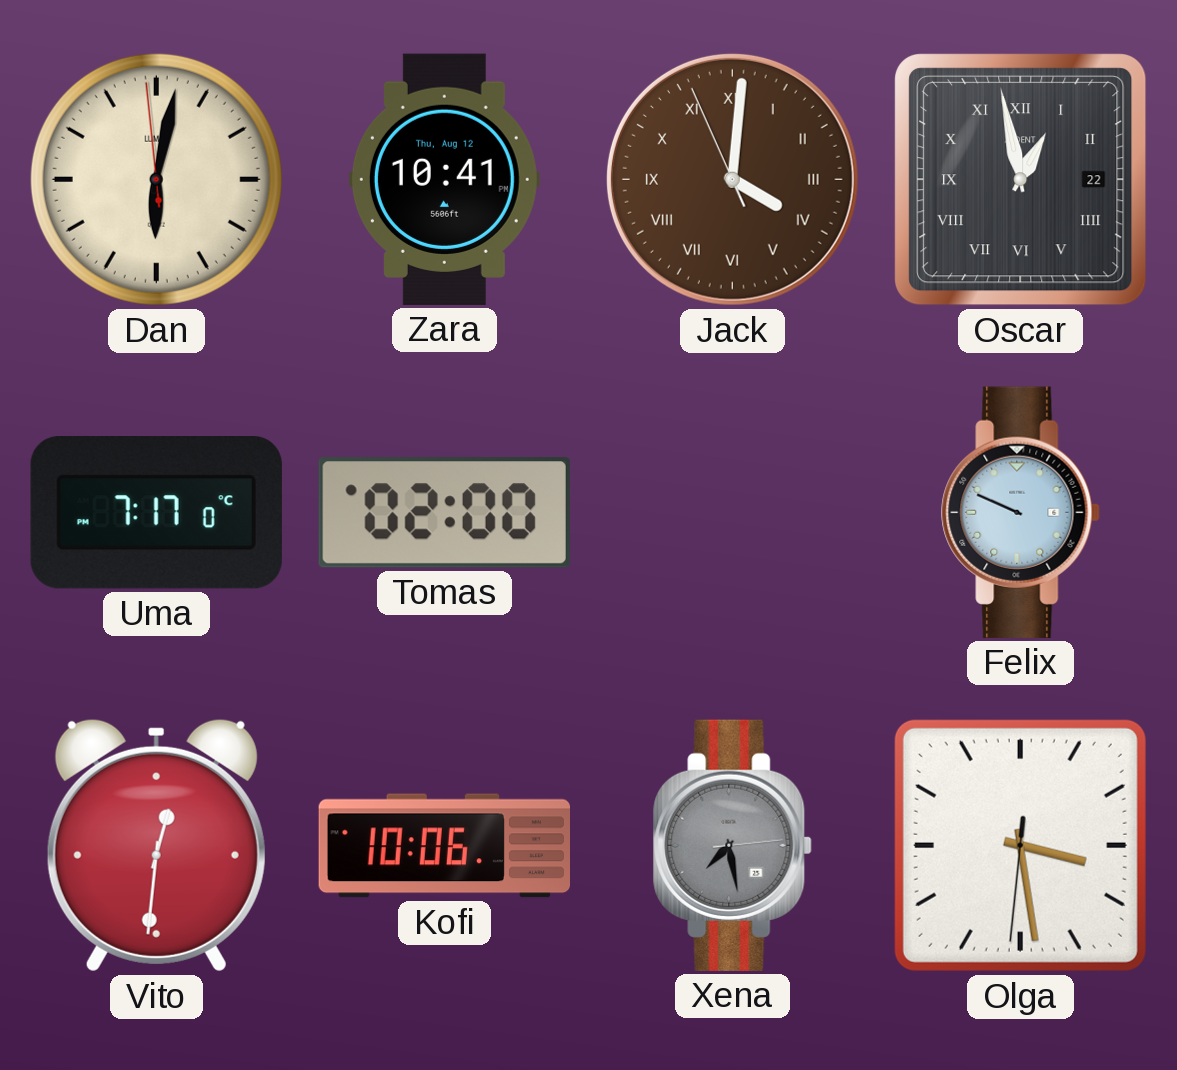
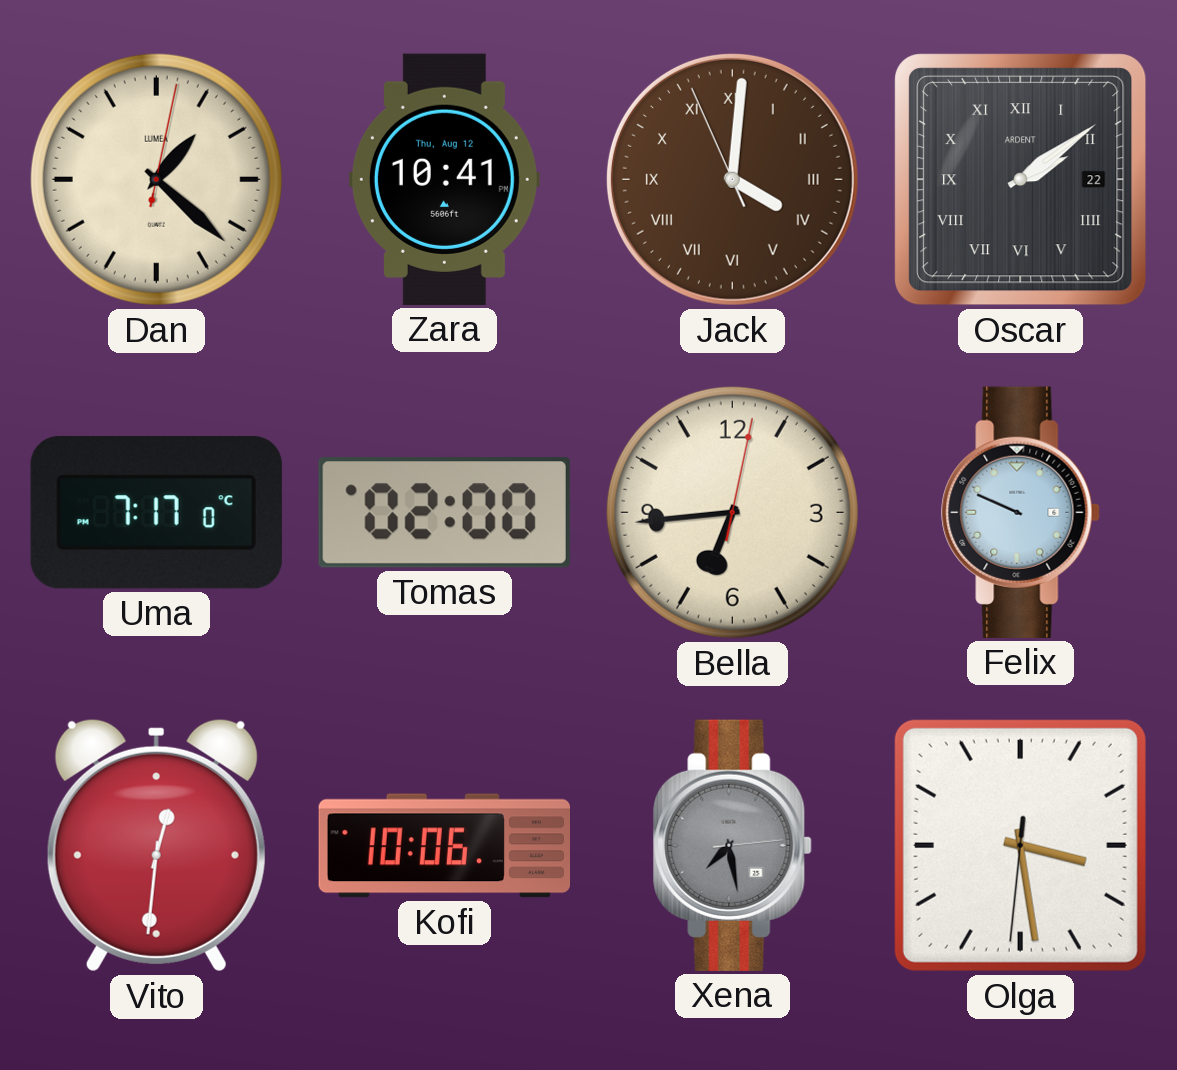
Dan: 6:01 -> 1:22 (156, 179)
Oscar: 12:58 -> 2:09 (1021, 180)
Bella: none -> 6:44 (732, 512)
